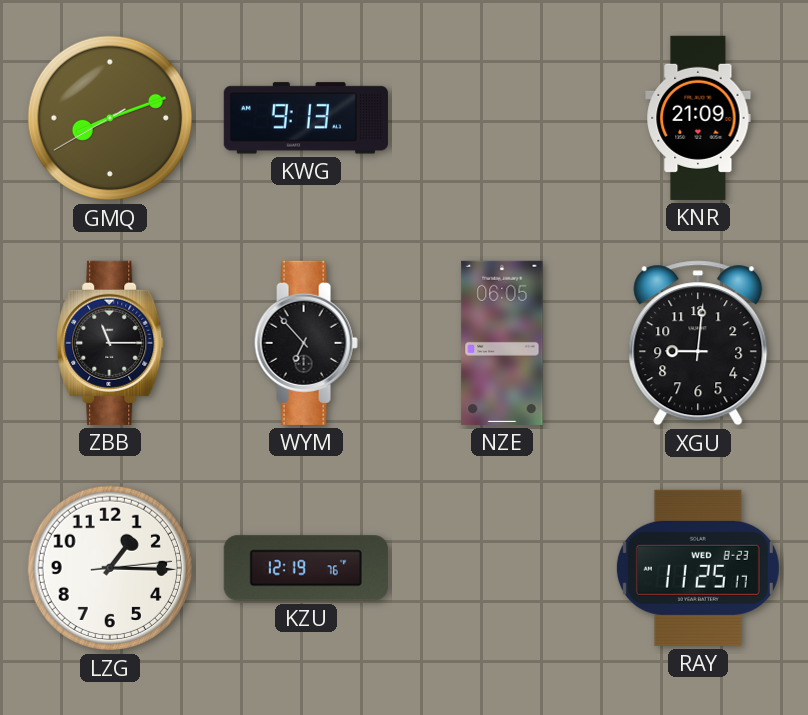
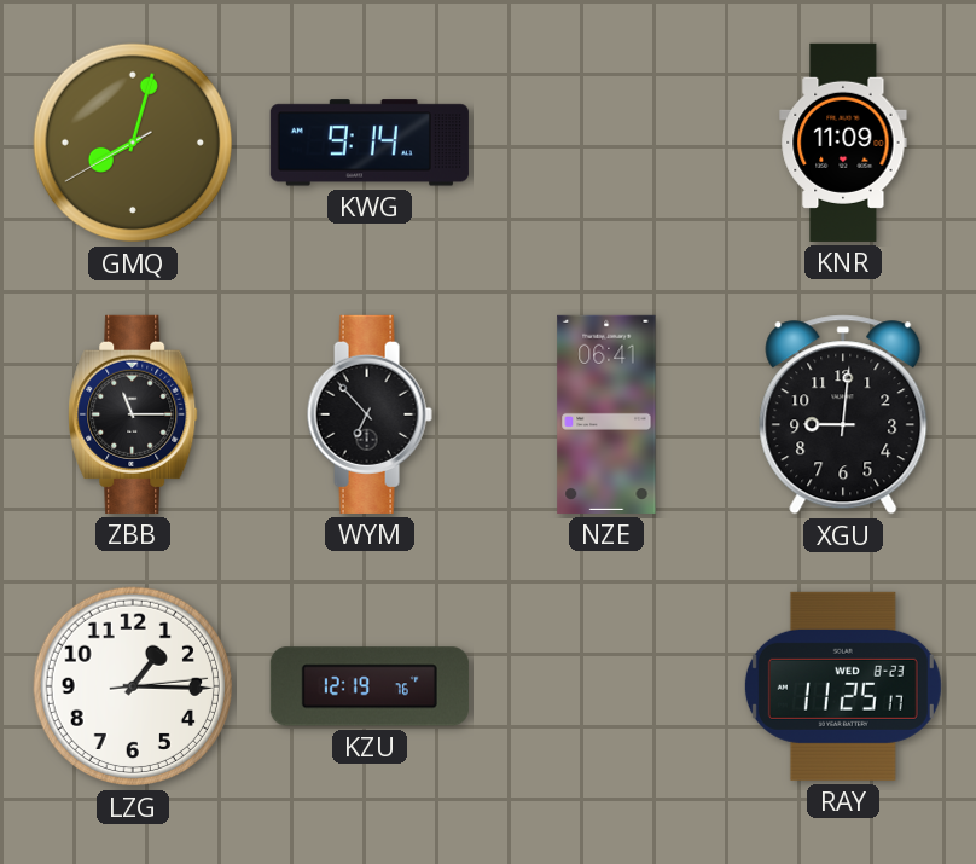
GMQ: 8:11 -> 8:02 (133, 143)
KWG: 9:13 -> 9:14 (370, 143)
KNR: 21:09 -> 11:09 (843, 143)
NZE: 06:05 -> 06:41 (606, 414)
